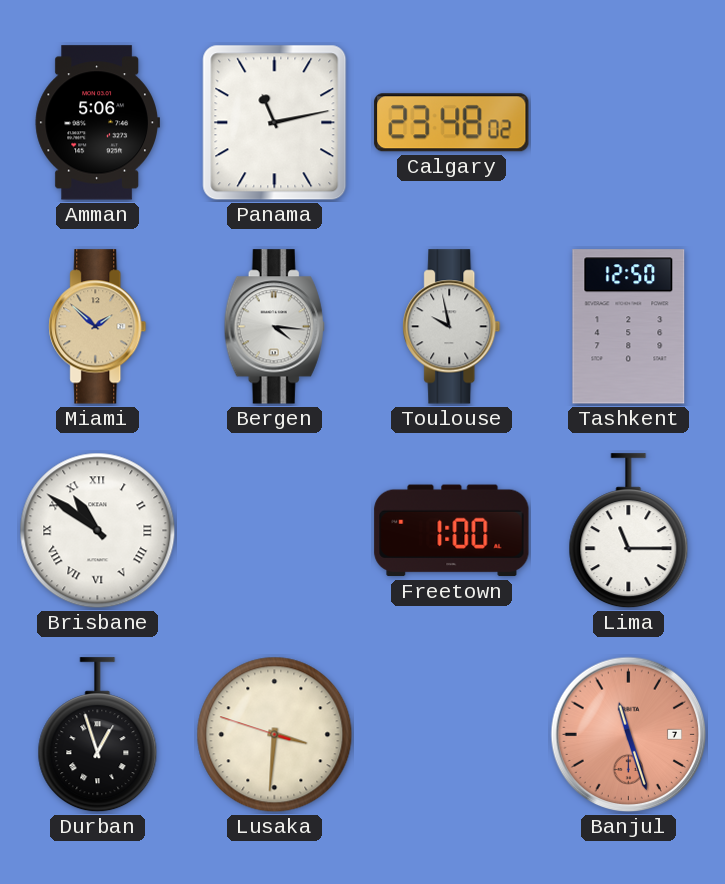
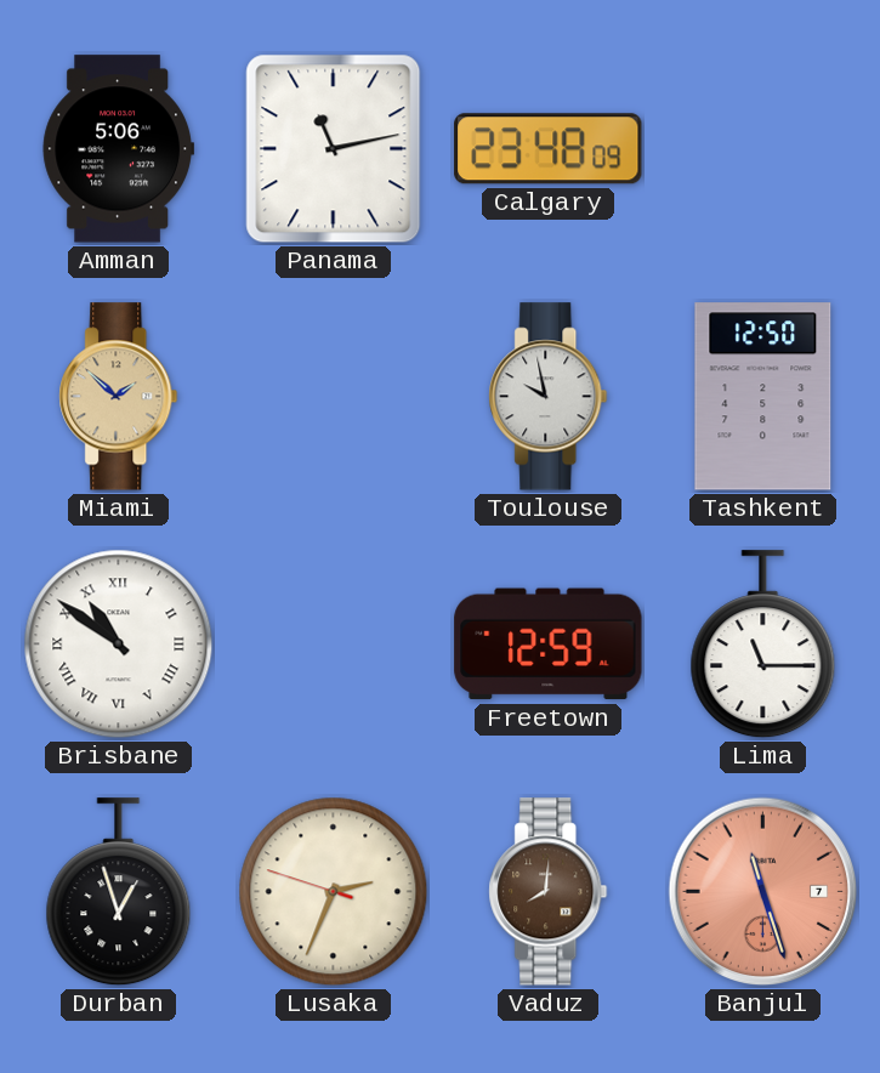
Calgary: 23:48:02 -> 23:48:09 (549, 149)
Bergen: 4:16 -> none (274, 327)
Freetown: 1:00 -> 12:59 (549, 645)
Lusaka: 3:30 -> 2:33 (334, 892)
Vaduz: none -> 8:01 (549, 892)
